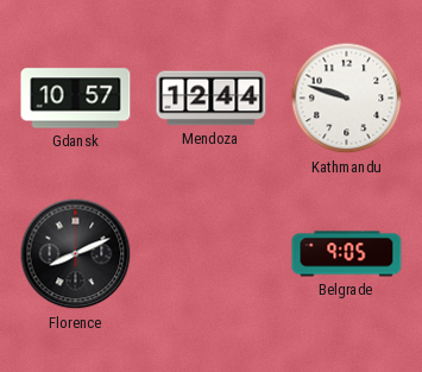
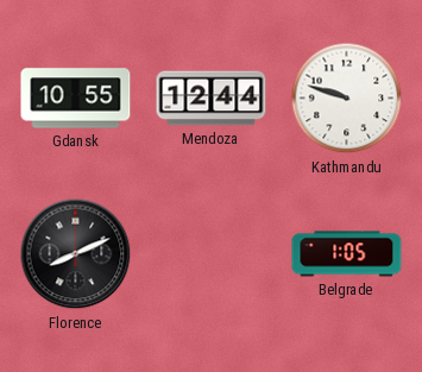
Gdansk: 10:57 -> 10:55 (76, 99)
Belgrade: 9:05 -> 1:05 (347, 254)
